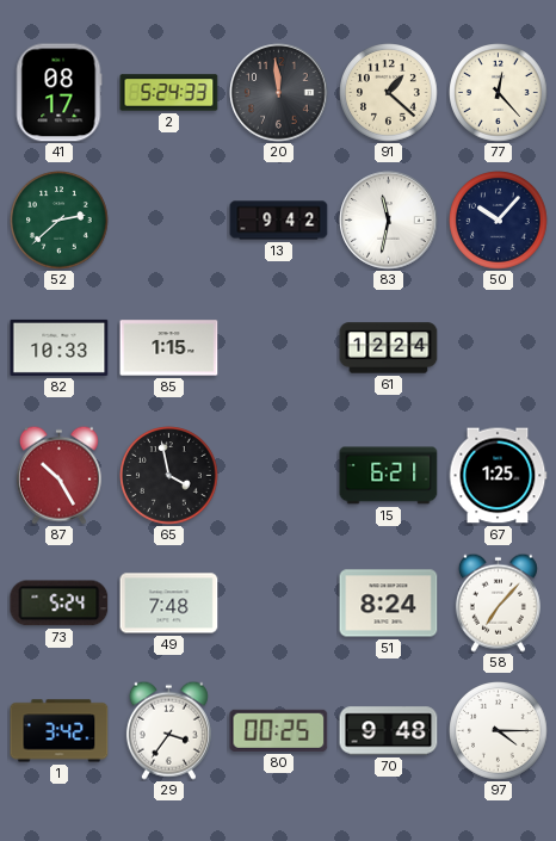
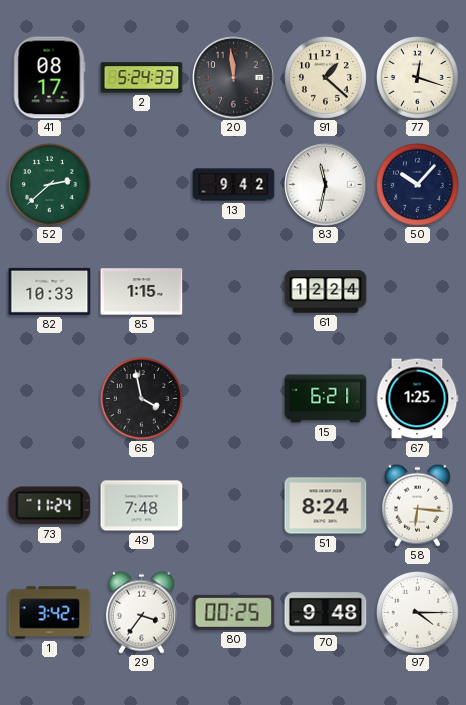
77: 12:23 -> 12:18 (418, 78)
87: 10:25 -> none (58, 475)
73: 5:24 -> 11:24 (50, 506)
58: 7:07 -> 6:16 (417, 505)
